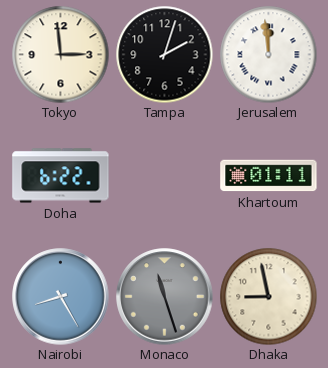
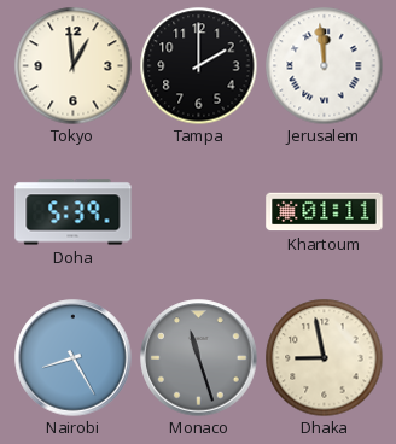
Tokyo: 2:59 -> 12:59 (72, 65)
Tampa: 2:03 -> 2:00 (198, 65)
Doha: 6:22 -> 5:39 (74, 212)
